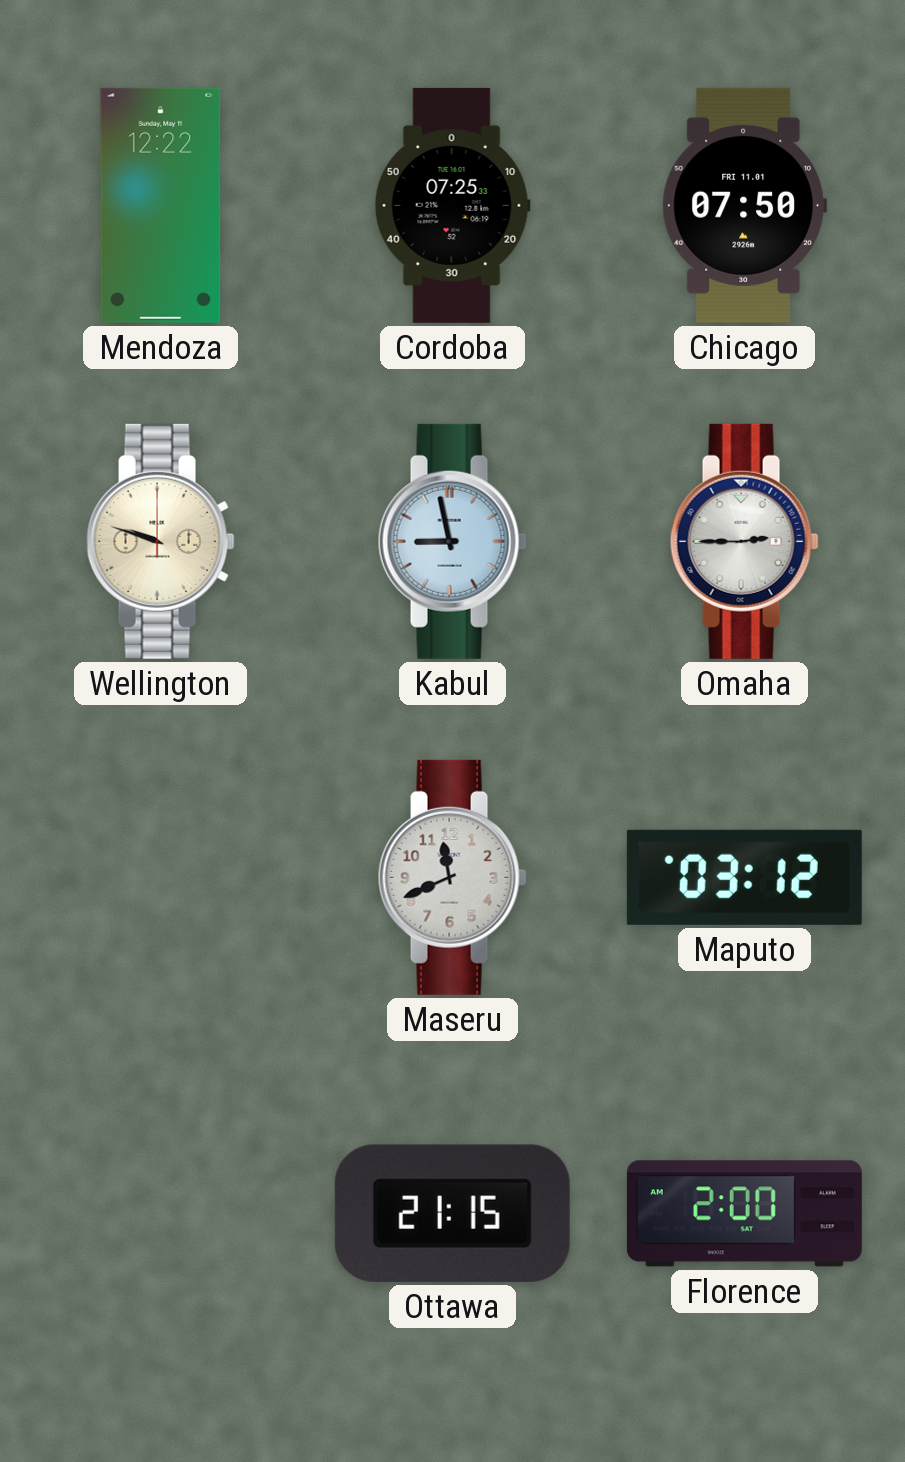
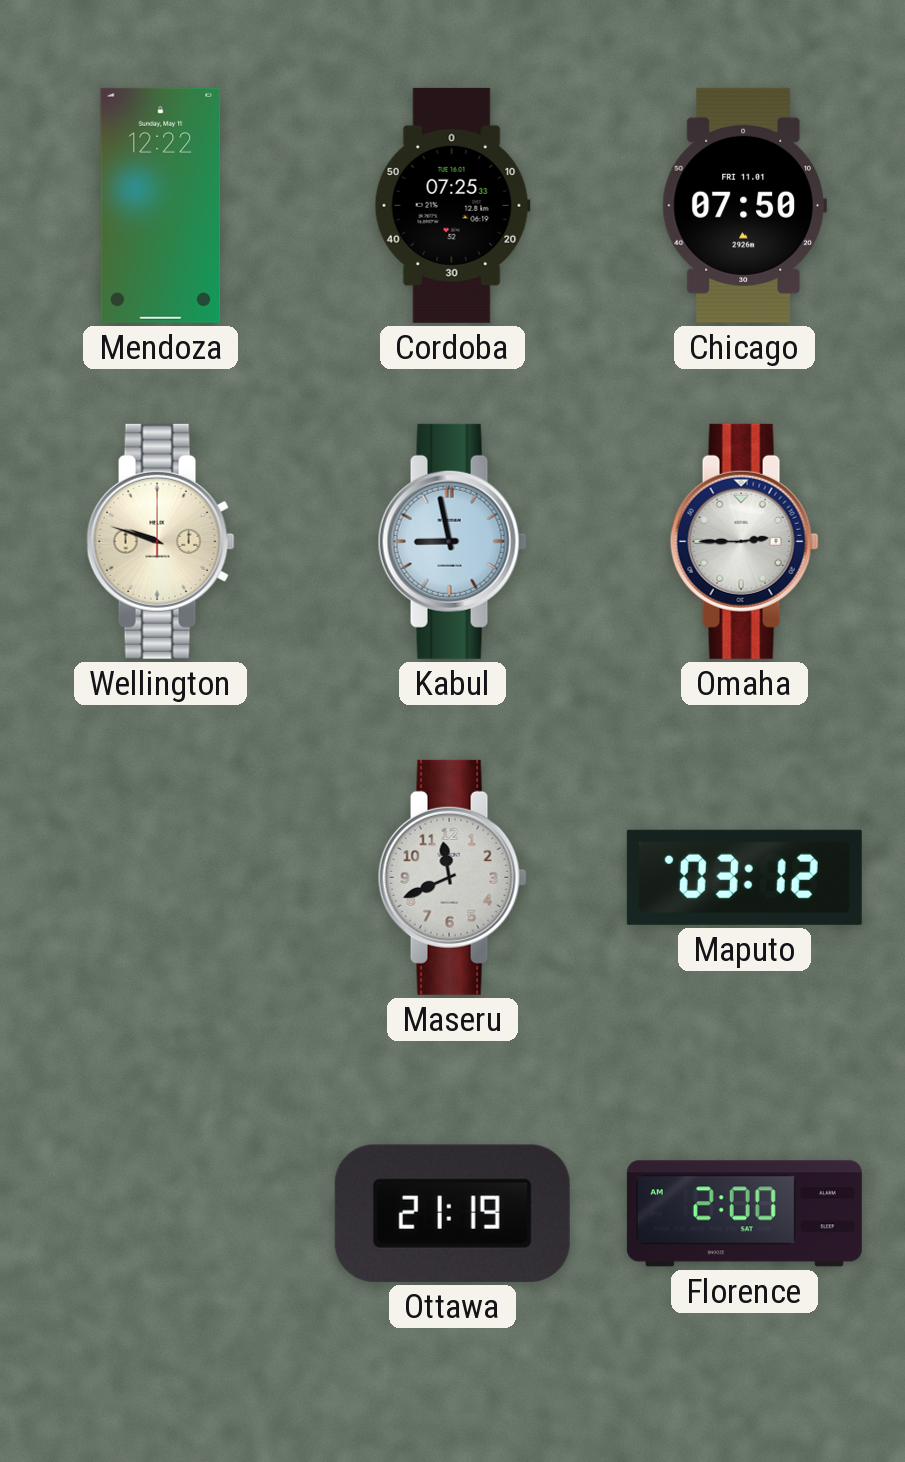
Ottawa: 21:15 -> 21:19 (452, 1213)
